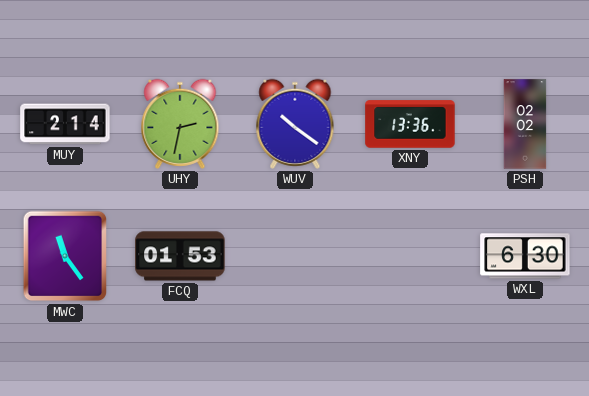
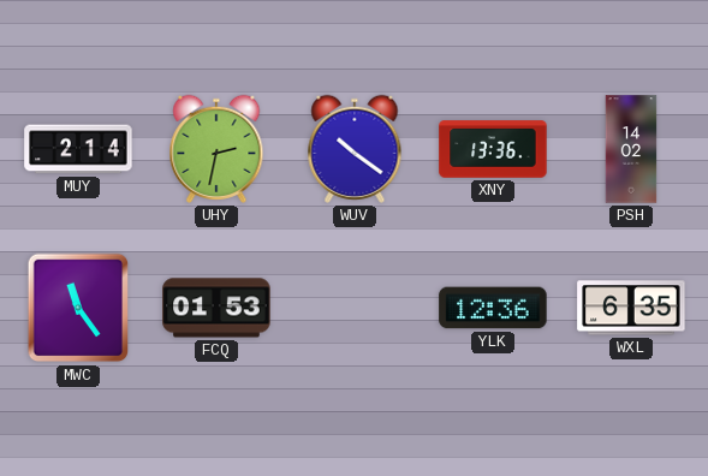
PSH: 02:02 -> 14:02 (631, 149)
YLK: none -> 12:36 (493, 308)
WXL: 6:30 -> 6:35 (631, 308)
